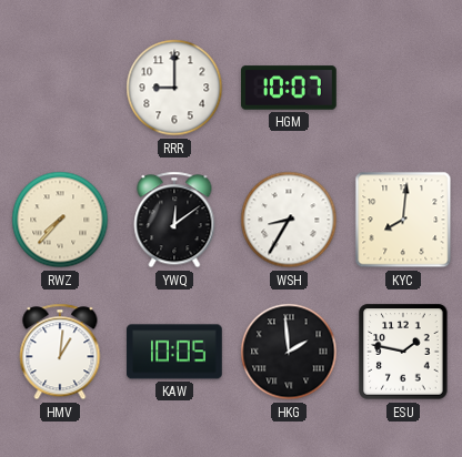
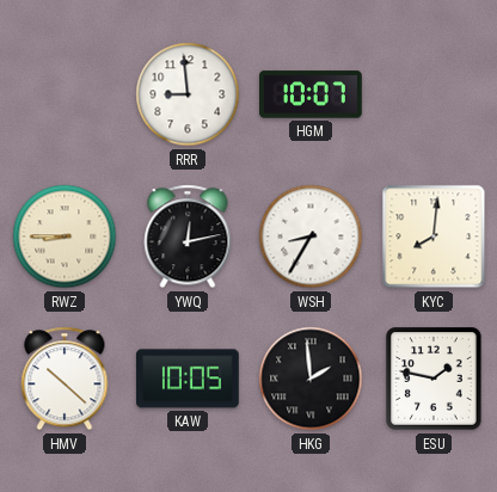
RRR: 9:00 -> 8:59 (188, 94)
RWZ: 7:37 -> 8:45 (65, 236)
YWQ: 12:09 -> 12:13 (188, 236)
HMV: 1:01 -> 10:22 (65, 379)
